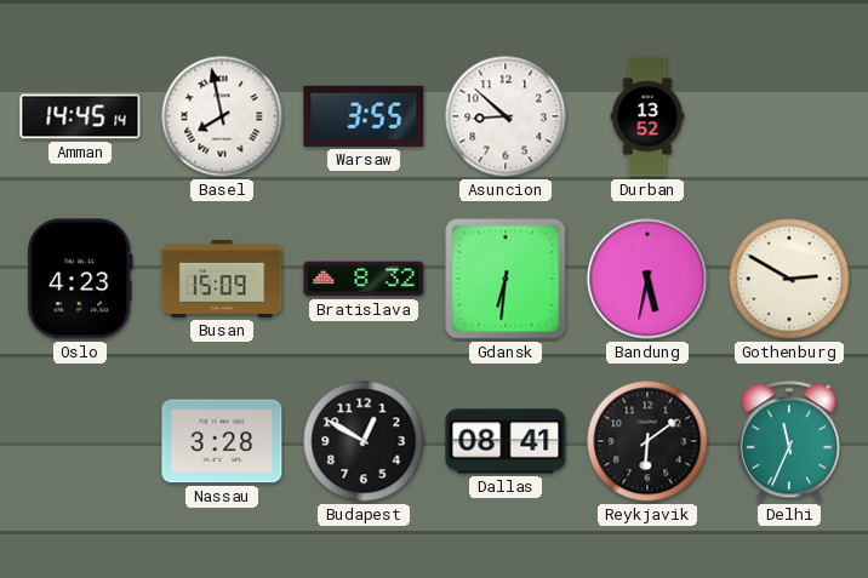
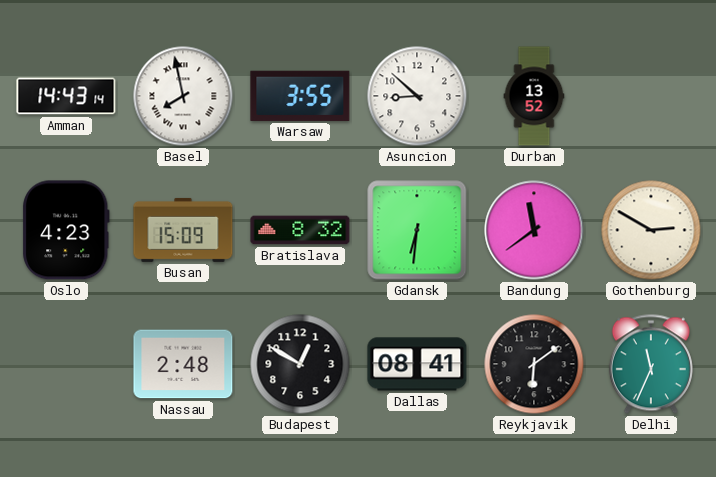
Amman: 14:45 -> 14:43 (66, 96)
Bandung: 5:32 -> 11:39 (534, 230)
Nassau: 3:28 -> 2:48 (183, 364)
